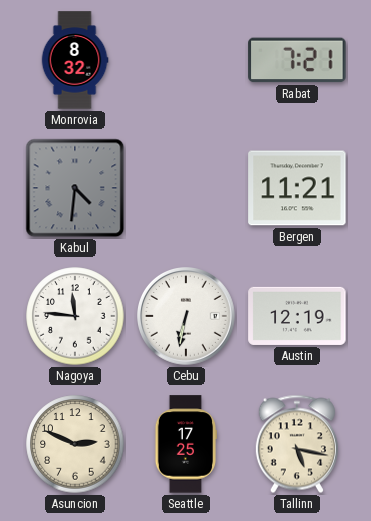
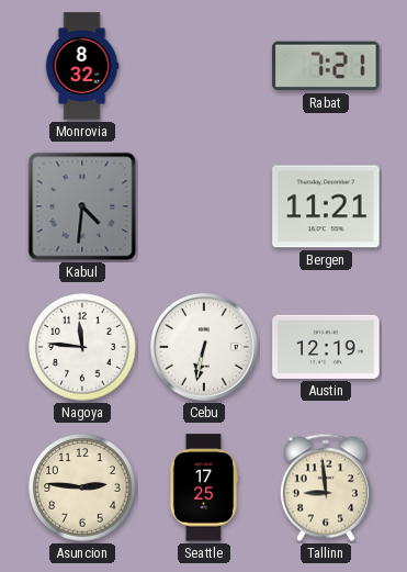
Asuncion: 2:49 -> 2:46 (82, 487)
Tallinn: 5:17 -> 8:59 (326, 487)
